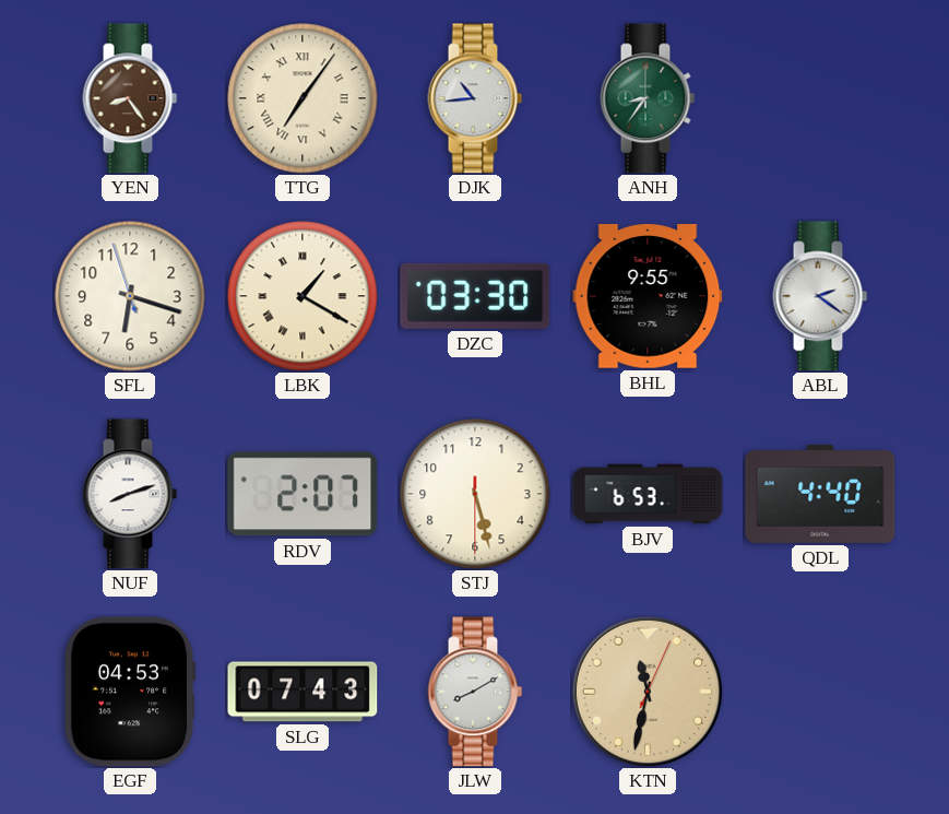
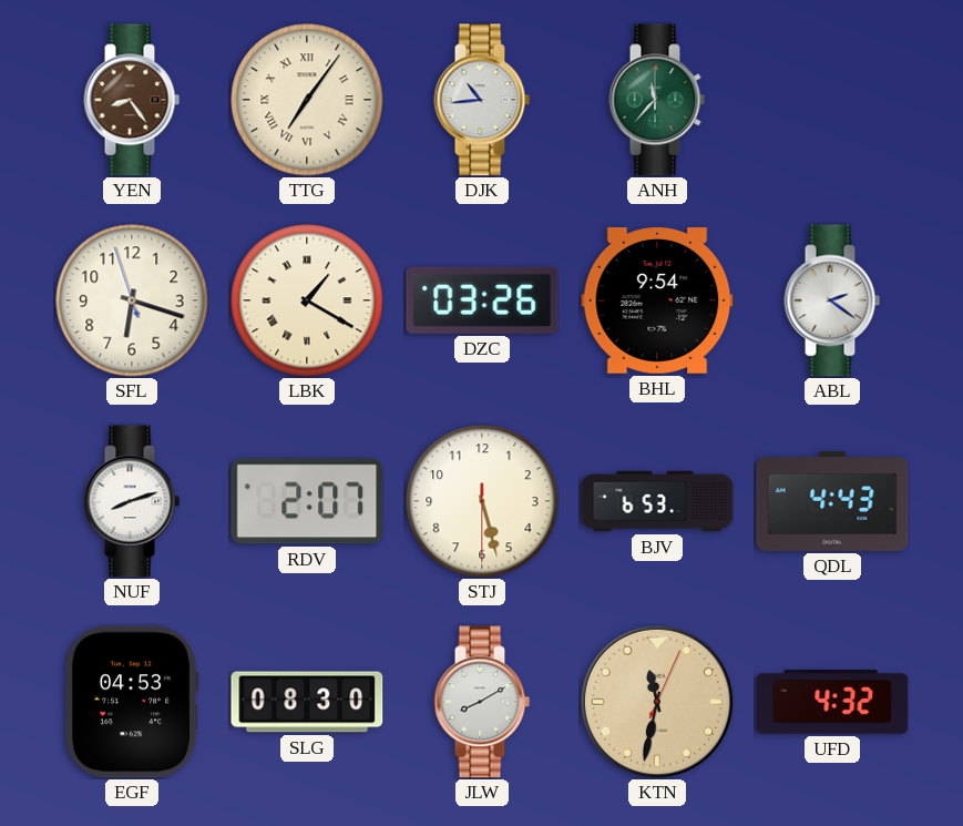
ANH: 8:36 -> 11:37 (657, 100)
DZC: 03:30 -> 03:26 (482, 300)
BHL: 9:55 -> 9:54 (657, 302)
QDL: 4:40 -> 4:43 (832, 501)
SLG: 07:43 -> 08:30 (307, 702)
UFD: none -> 4:32 (832, 702)
